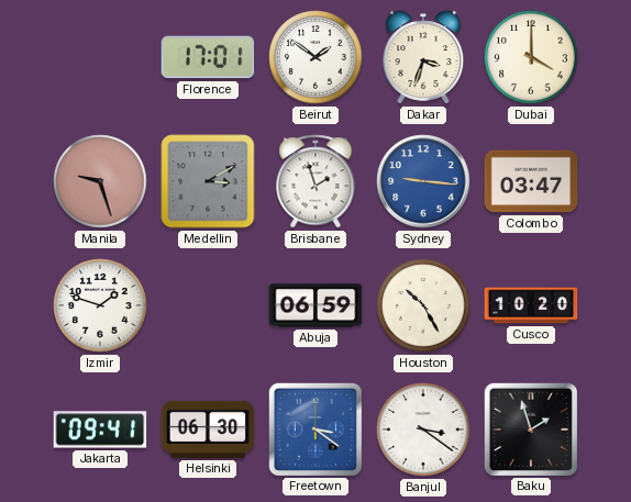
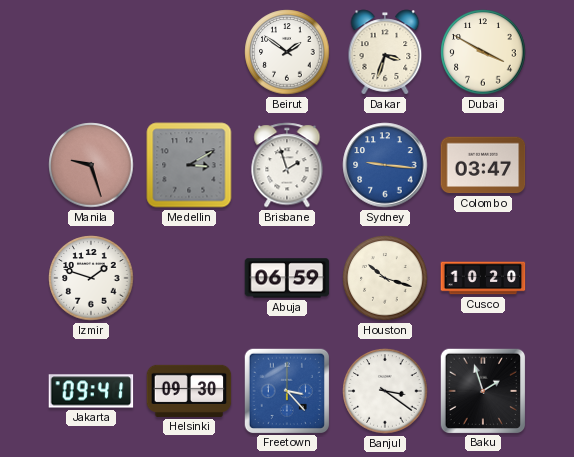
Florence: 17:01 -> none (208, 57)
Dubai: 4:00 -> 3:50 (483, 52)
Houston: 10:25 -> 10:18 (385, 278)
Helsinki: 06:30 -> 09:30 (189, 391)
Freetown: 3:21 -> 3:23 (286, 390)
